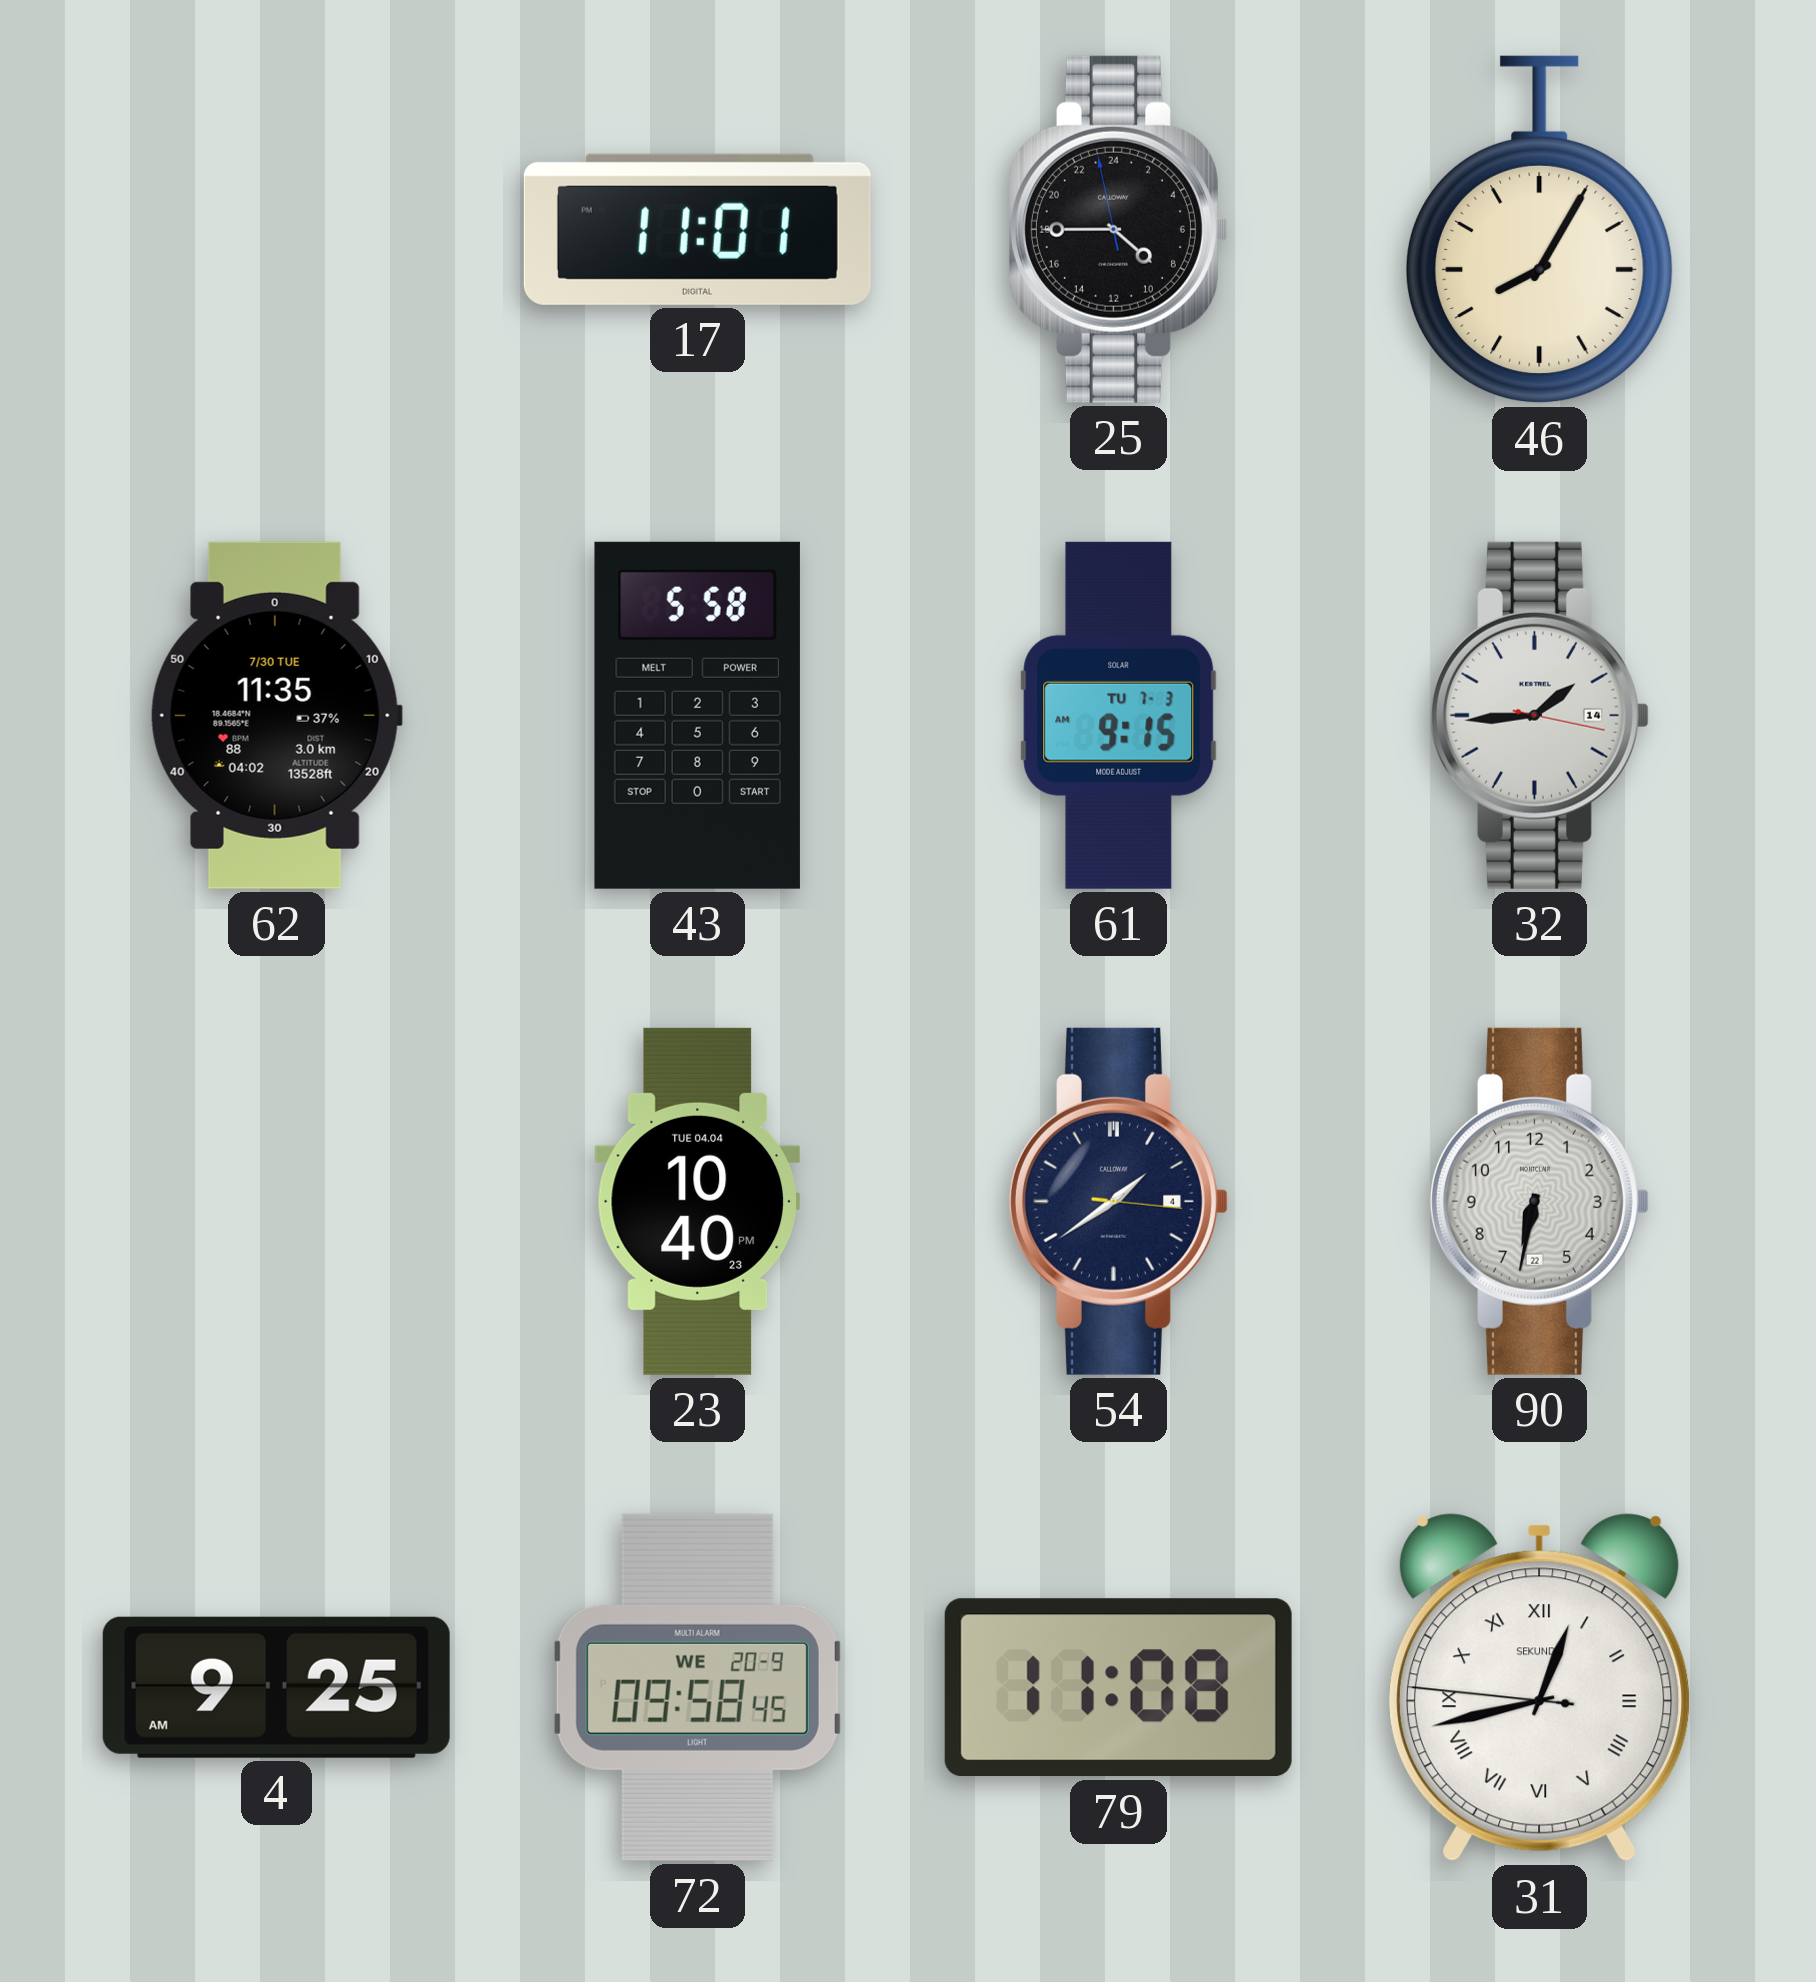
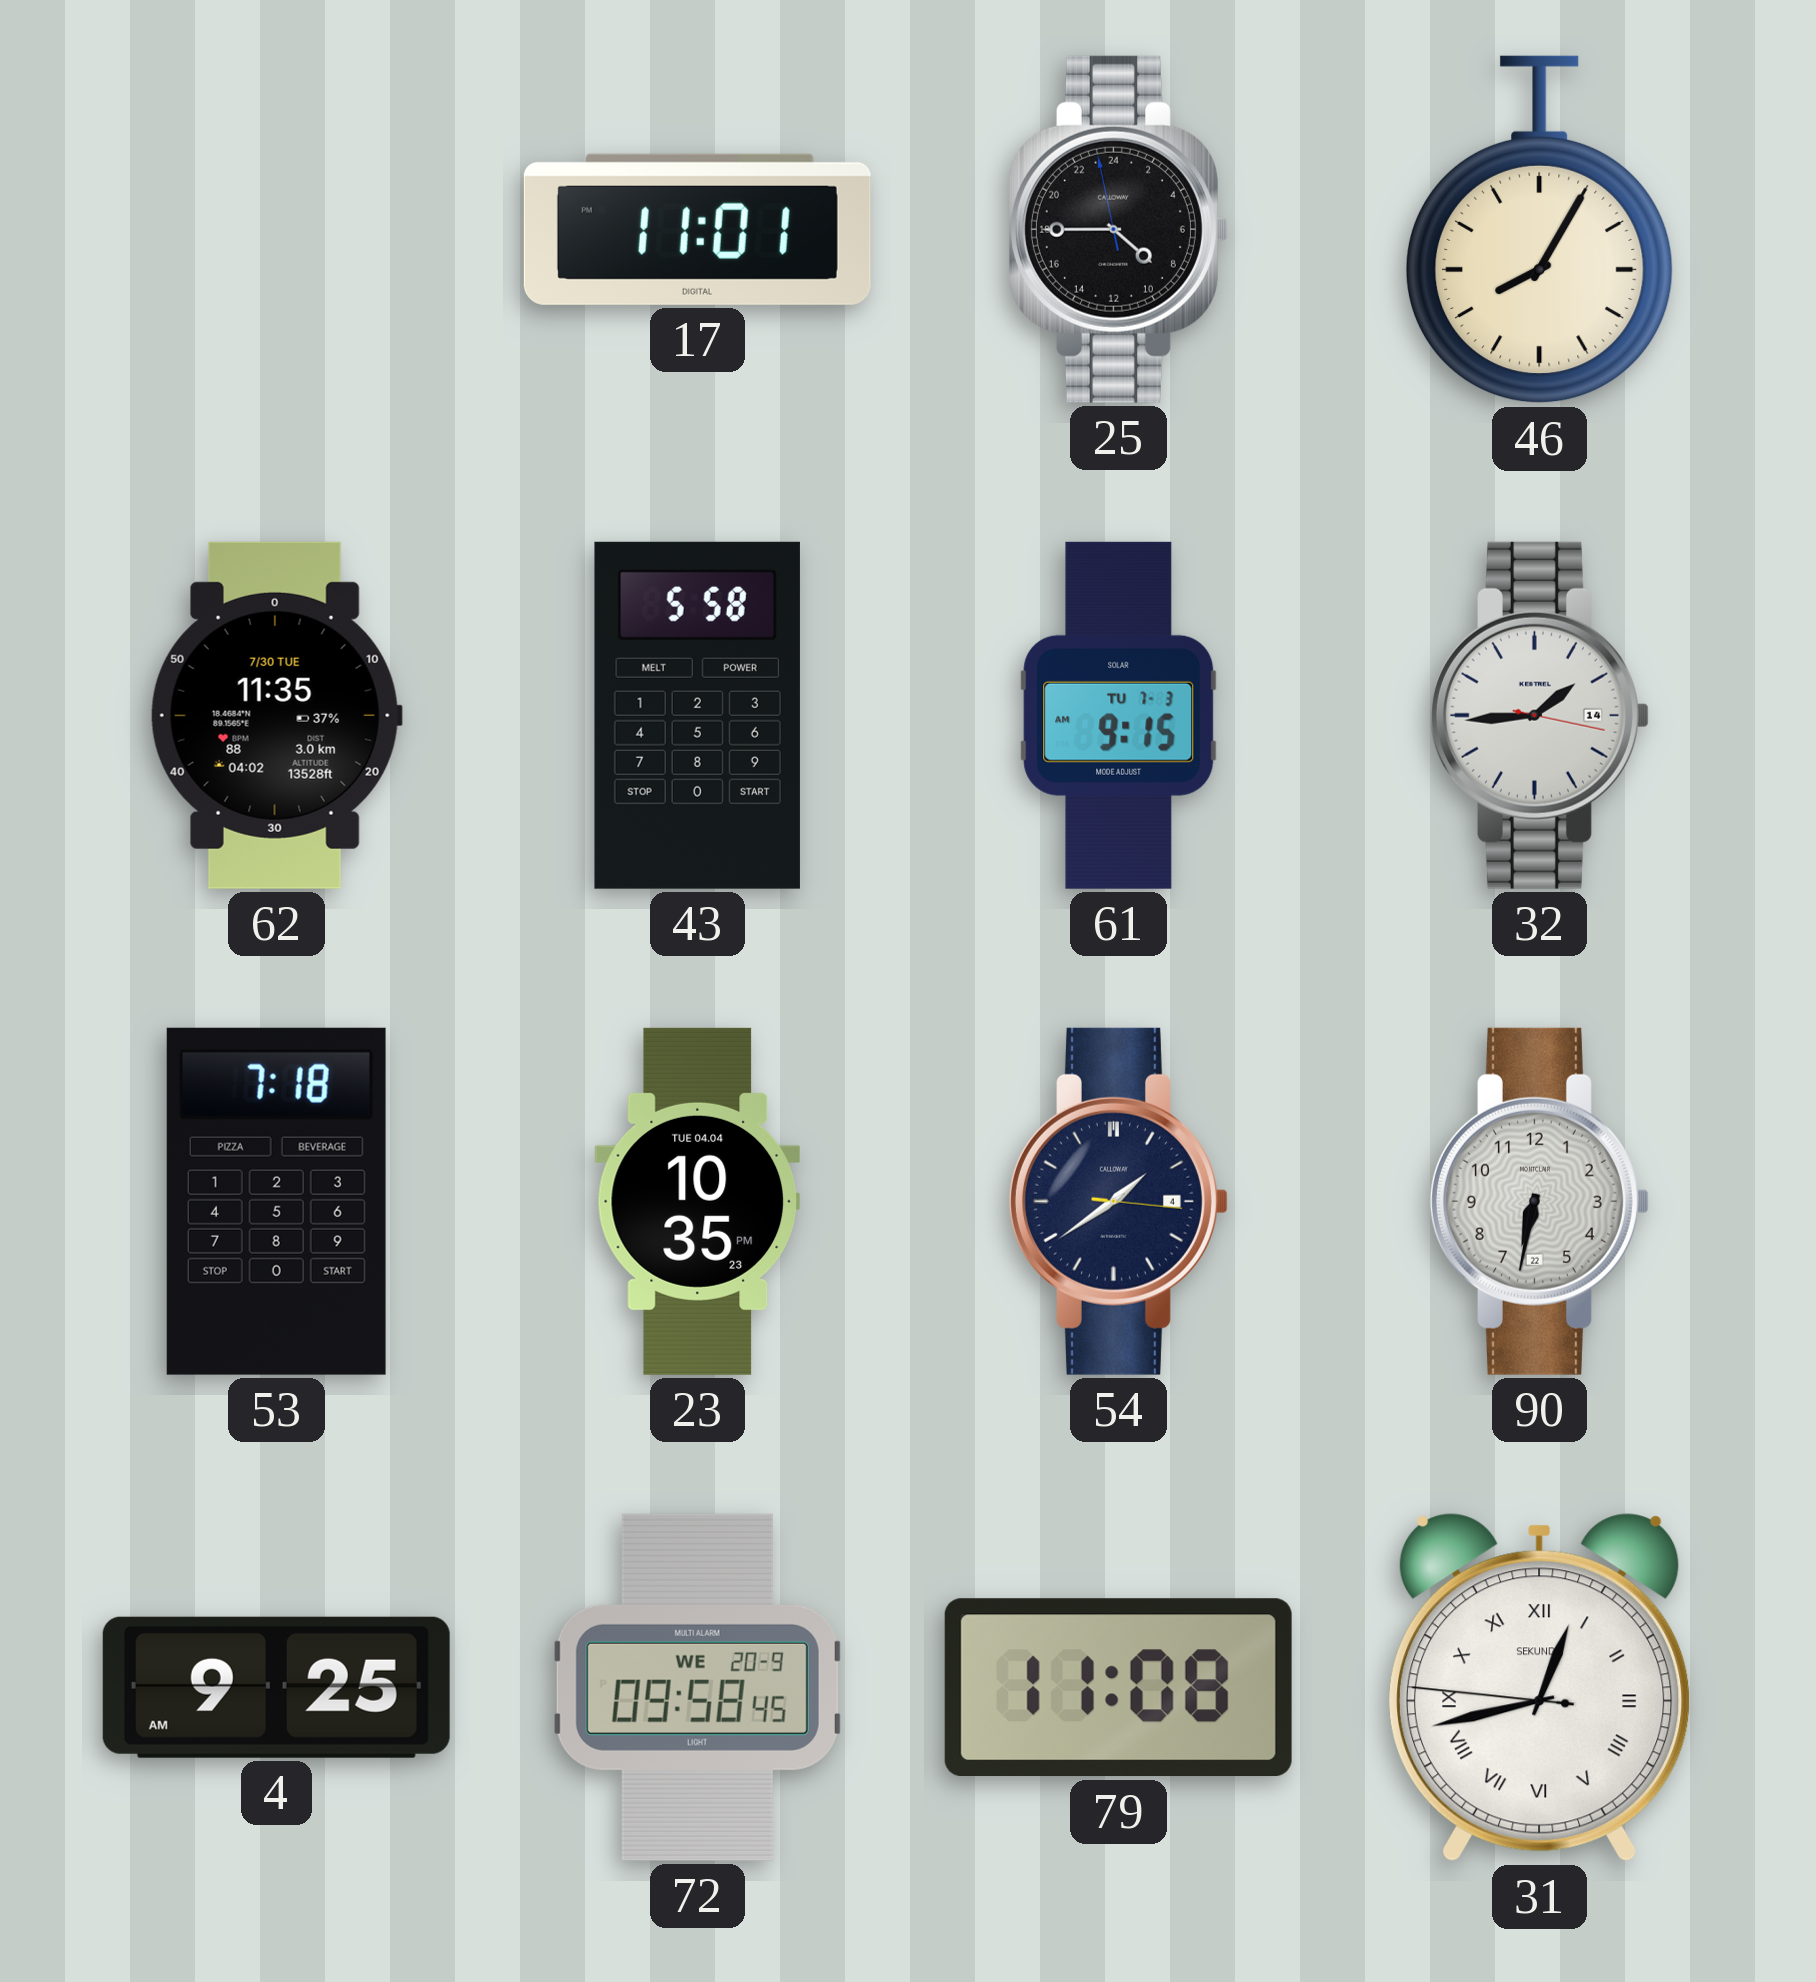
53: none -> 7:18 (276, 1201)
23: 10:40 -> 10:35 (697, 1201)
